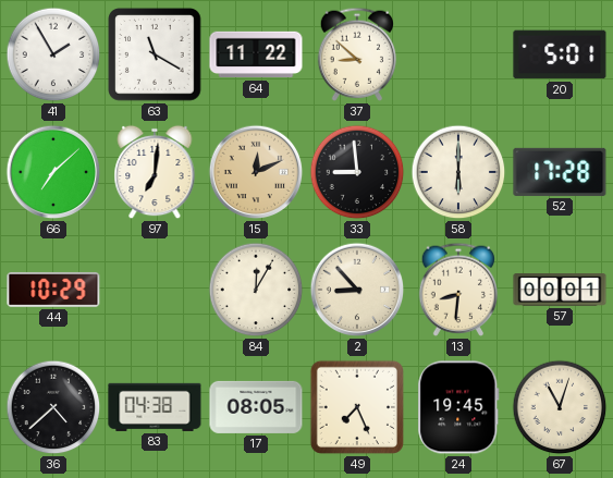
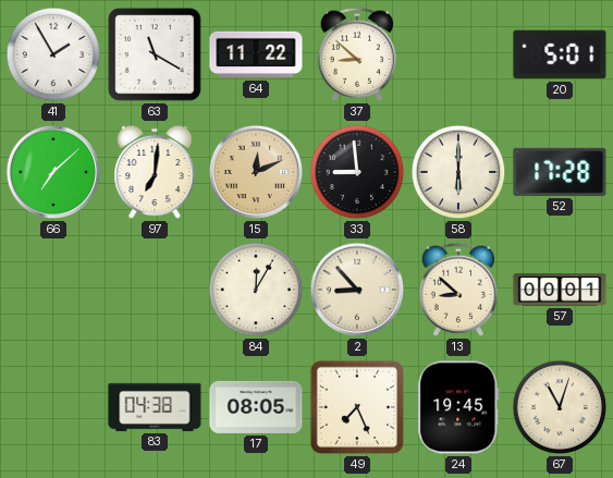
44: 10:29 -> none (53, 290)
13: 8:31 -> 8:52 (457, 290)
36: 4:38 -> none (53, 407)
